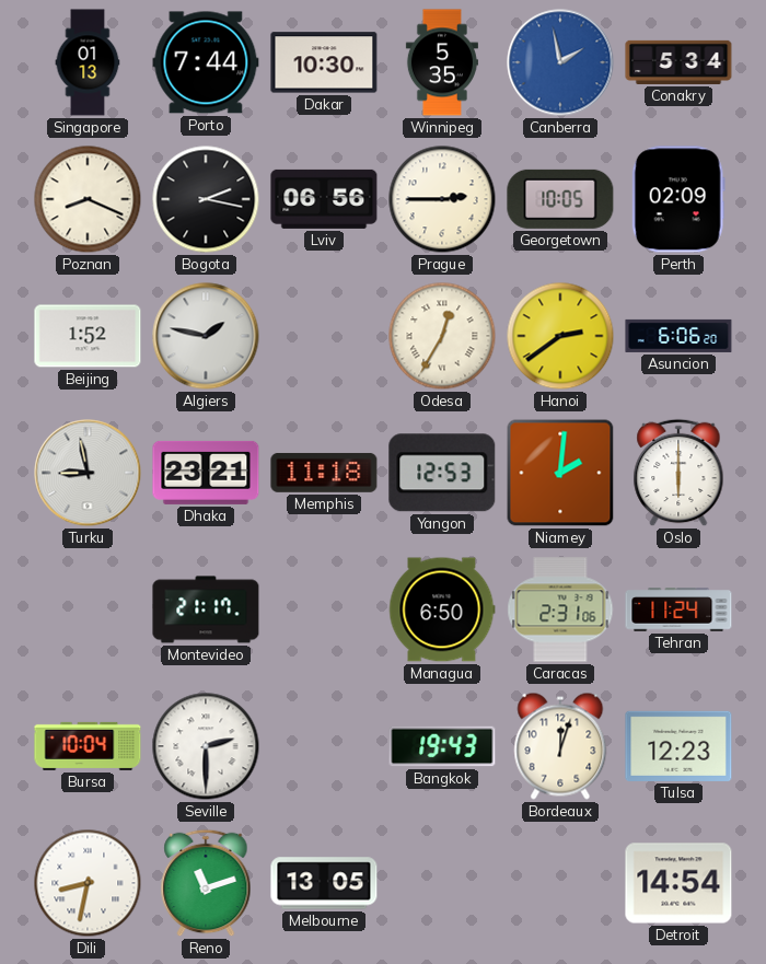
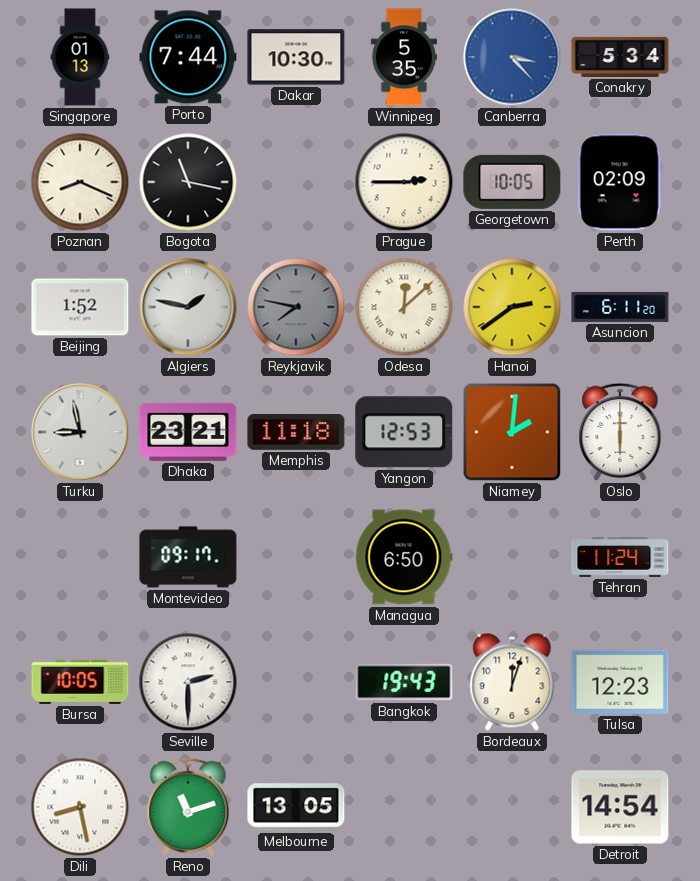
Canberra: 1:58 -> 3:23 (512, 57)
Bogota: 2:17 -> 11:17 (188, 182)
Lviv: 06:56 -> none (324, 199)
Reykjavik: none -> 7:47 (296, 307)
Odesa: 12:35 -> 12:08 (404, 307)
Asuncion: 6:06 -> 6:11 (620, 307)
Montevideo: 21:17 -> 09:17 (188, 557)
Caracas: 2:31 -> none (560, 609)
Bursa: 10:04 -> 10:05 (80, 682)
Dili: 8:32 -> 8:28 (80, 807)
